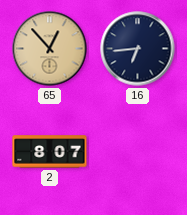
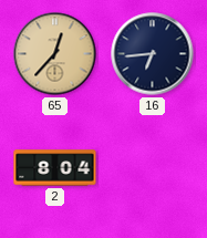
65: 12:53 -> 12:37 (55, 54)
2: 8:07 -> 8:04 (55, 168)
